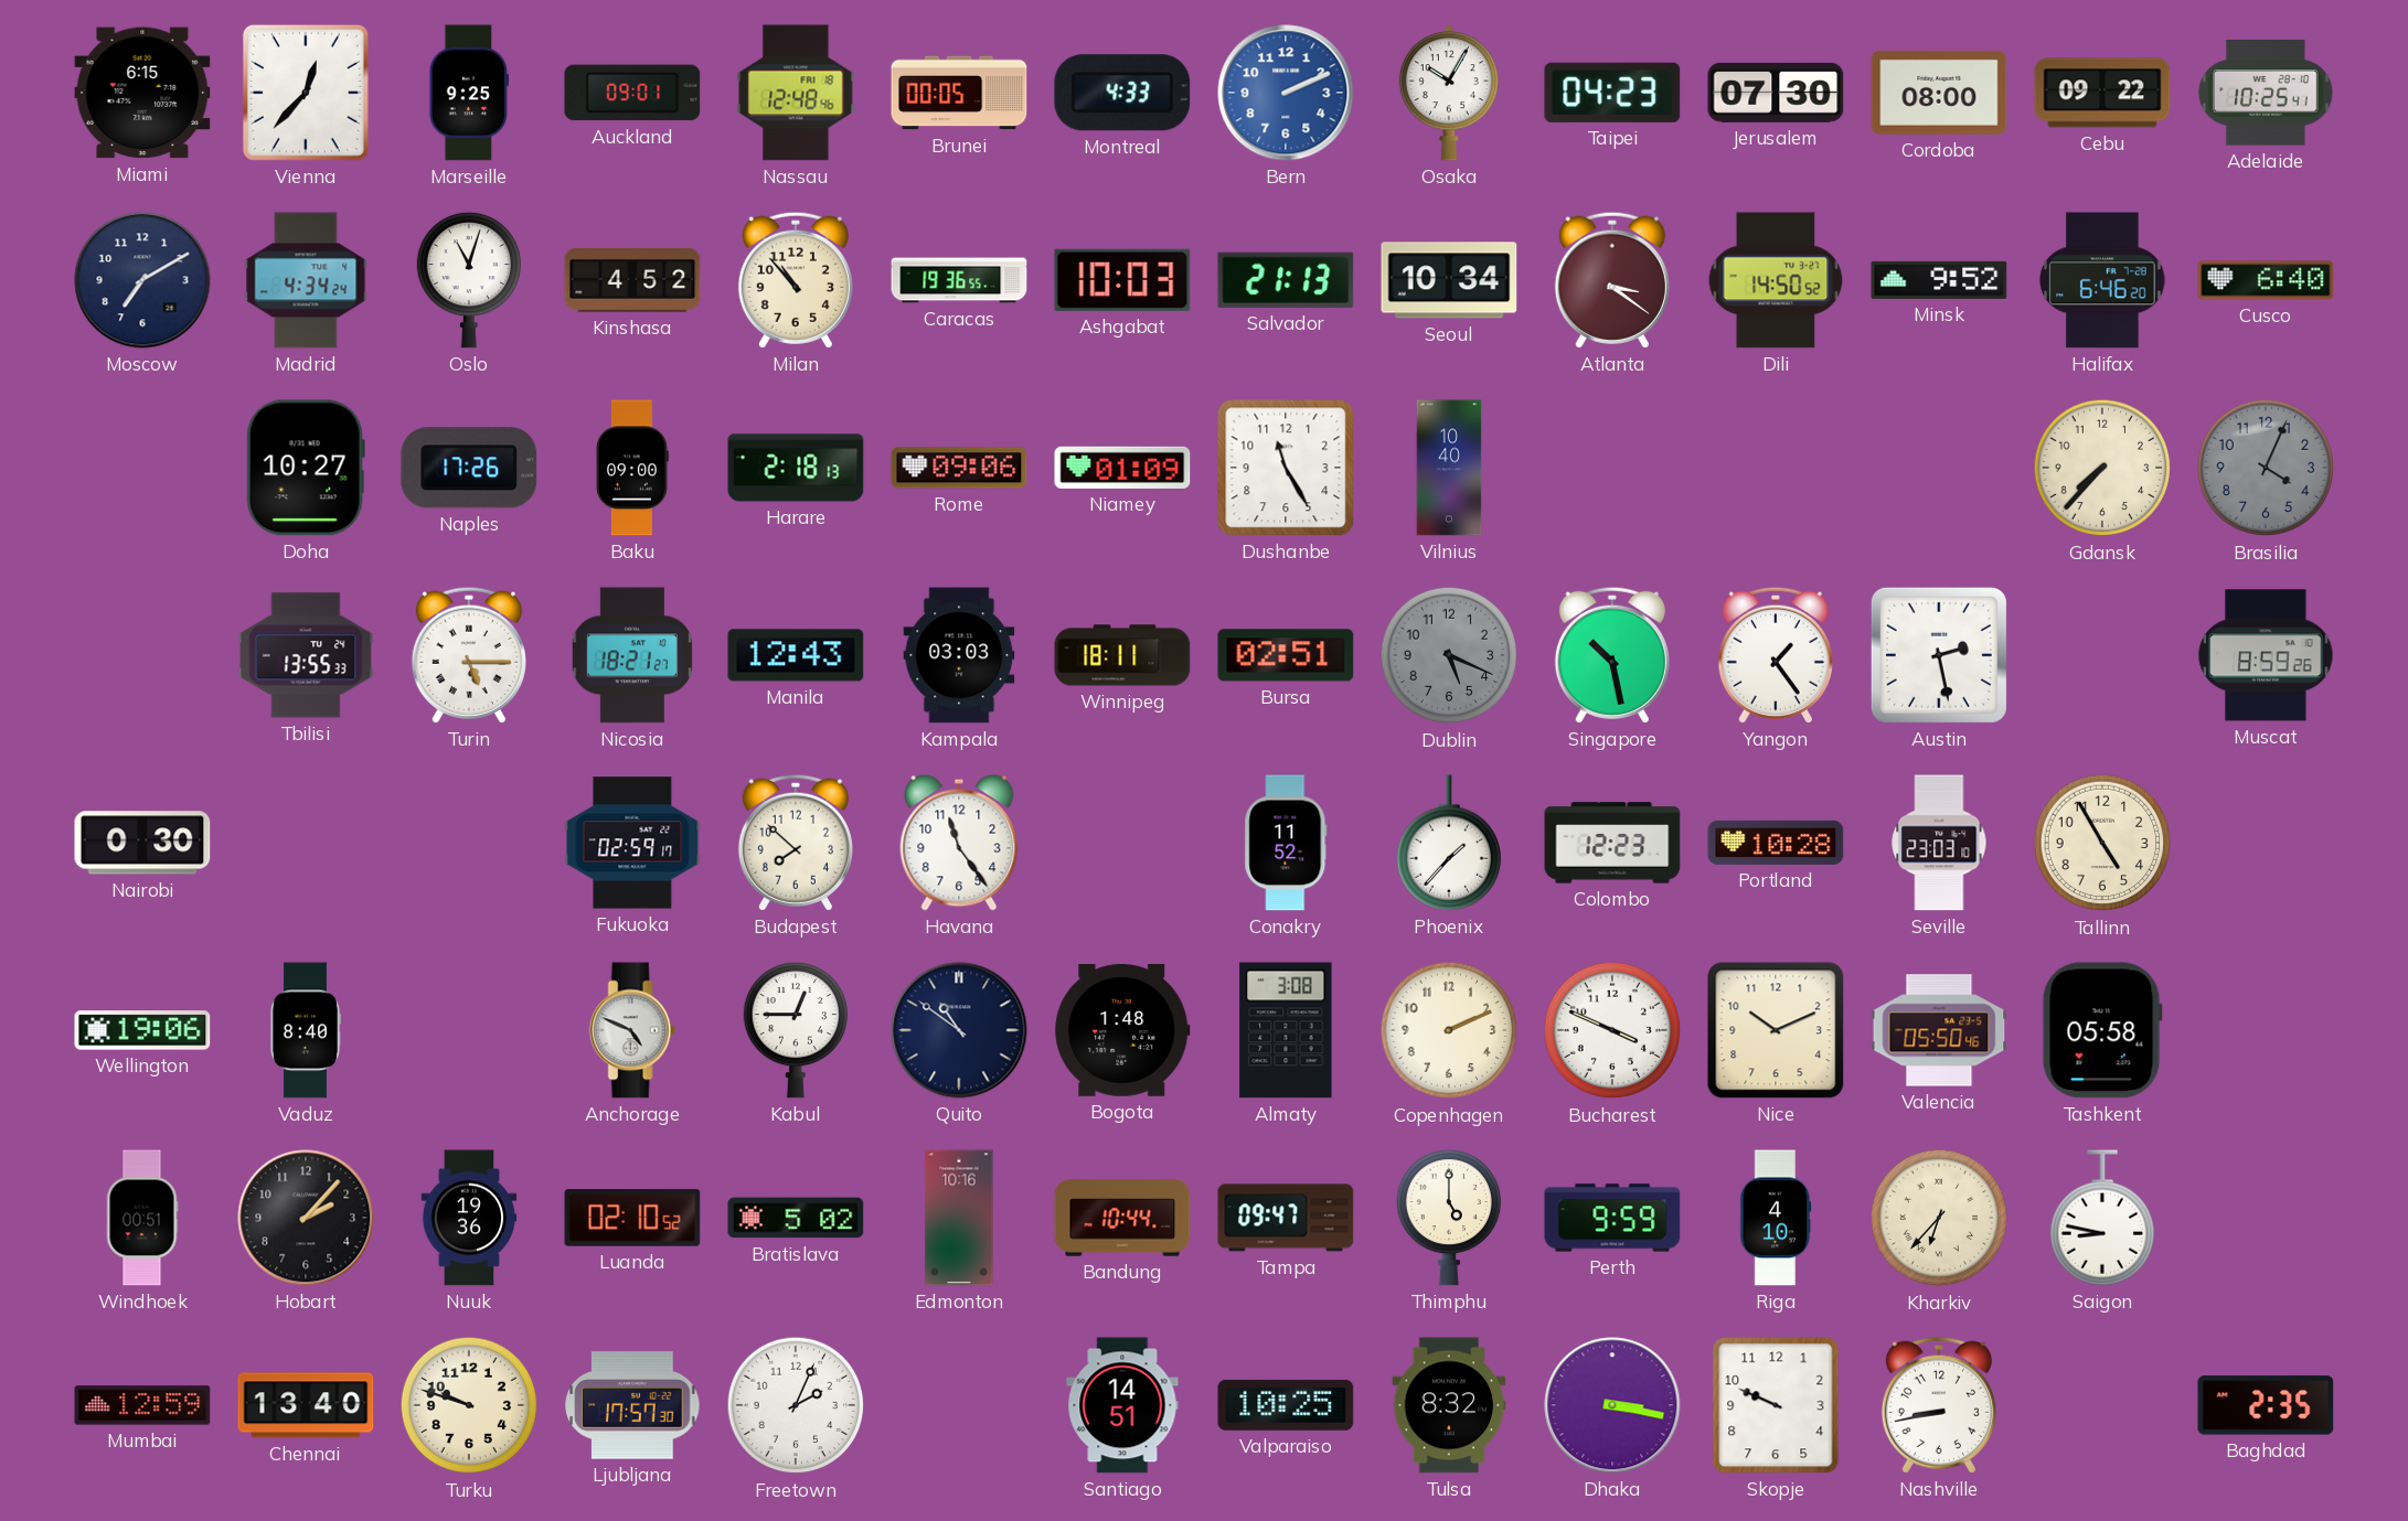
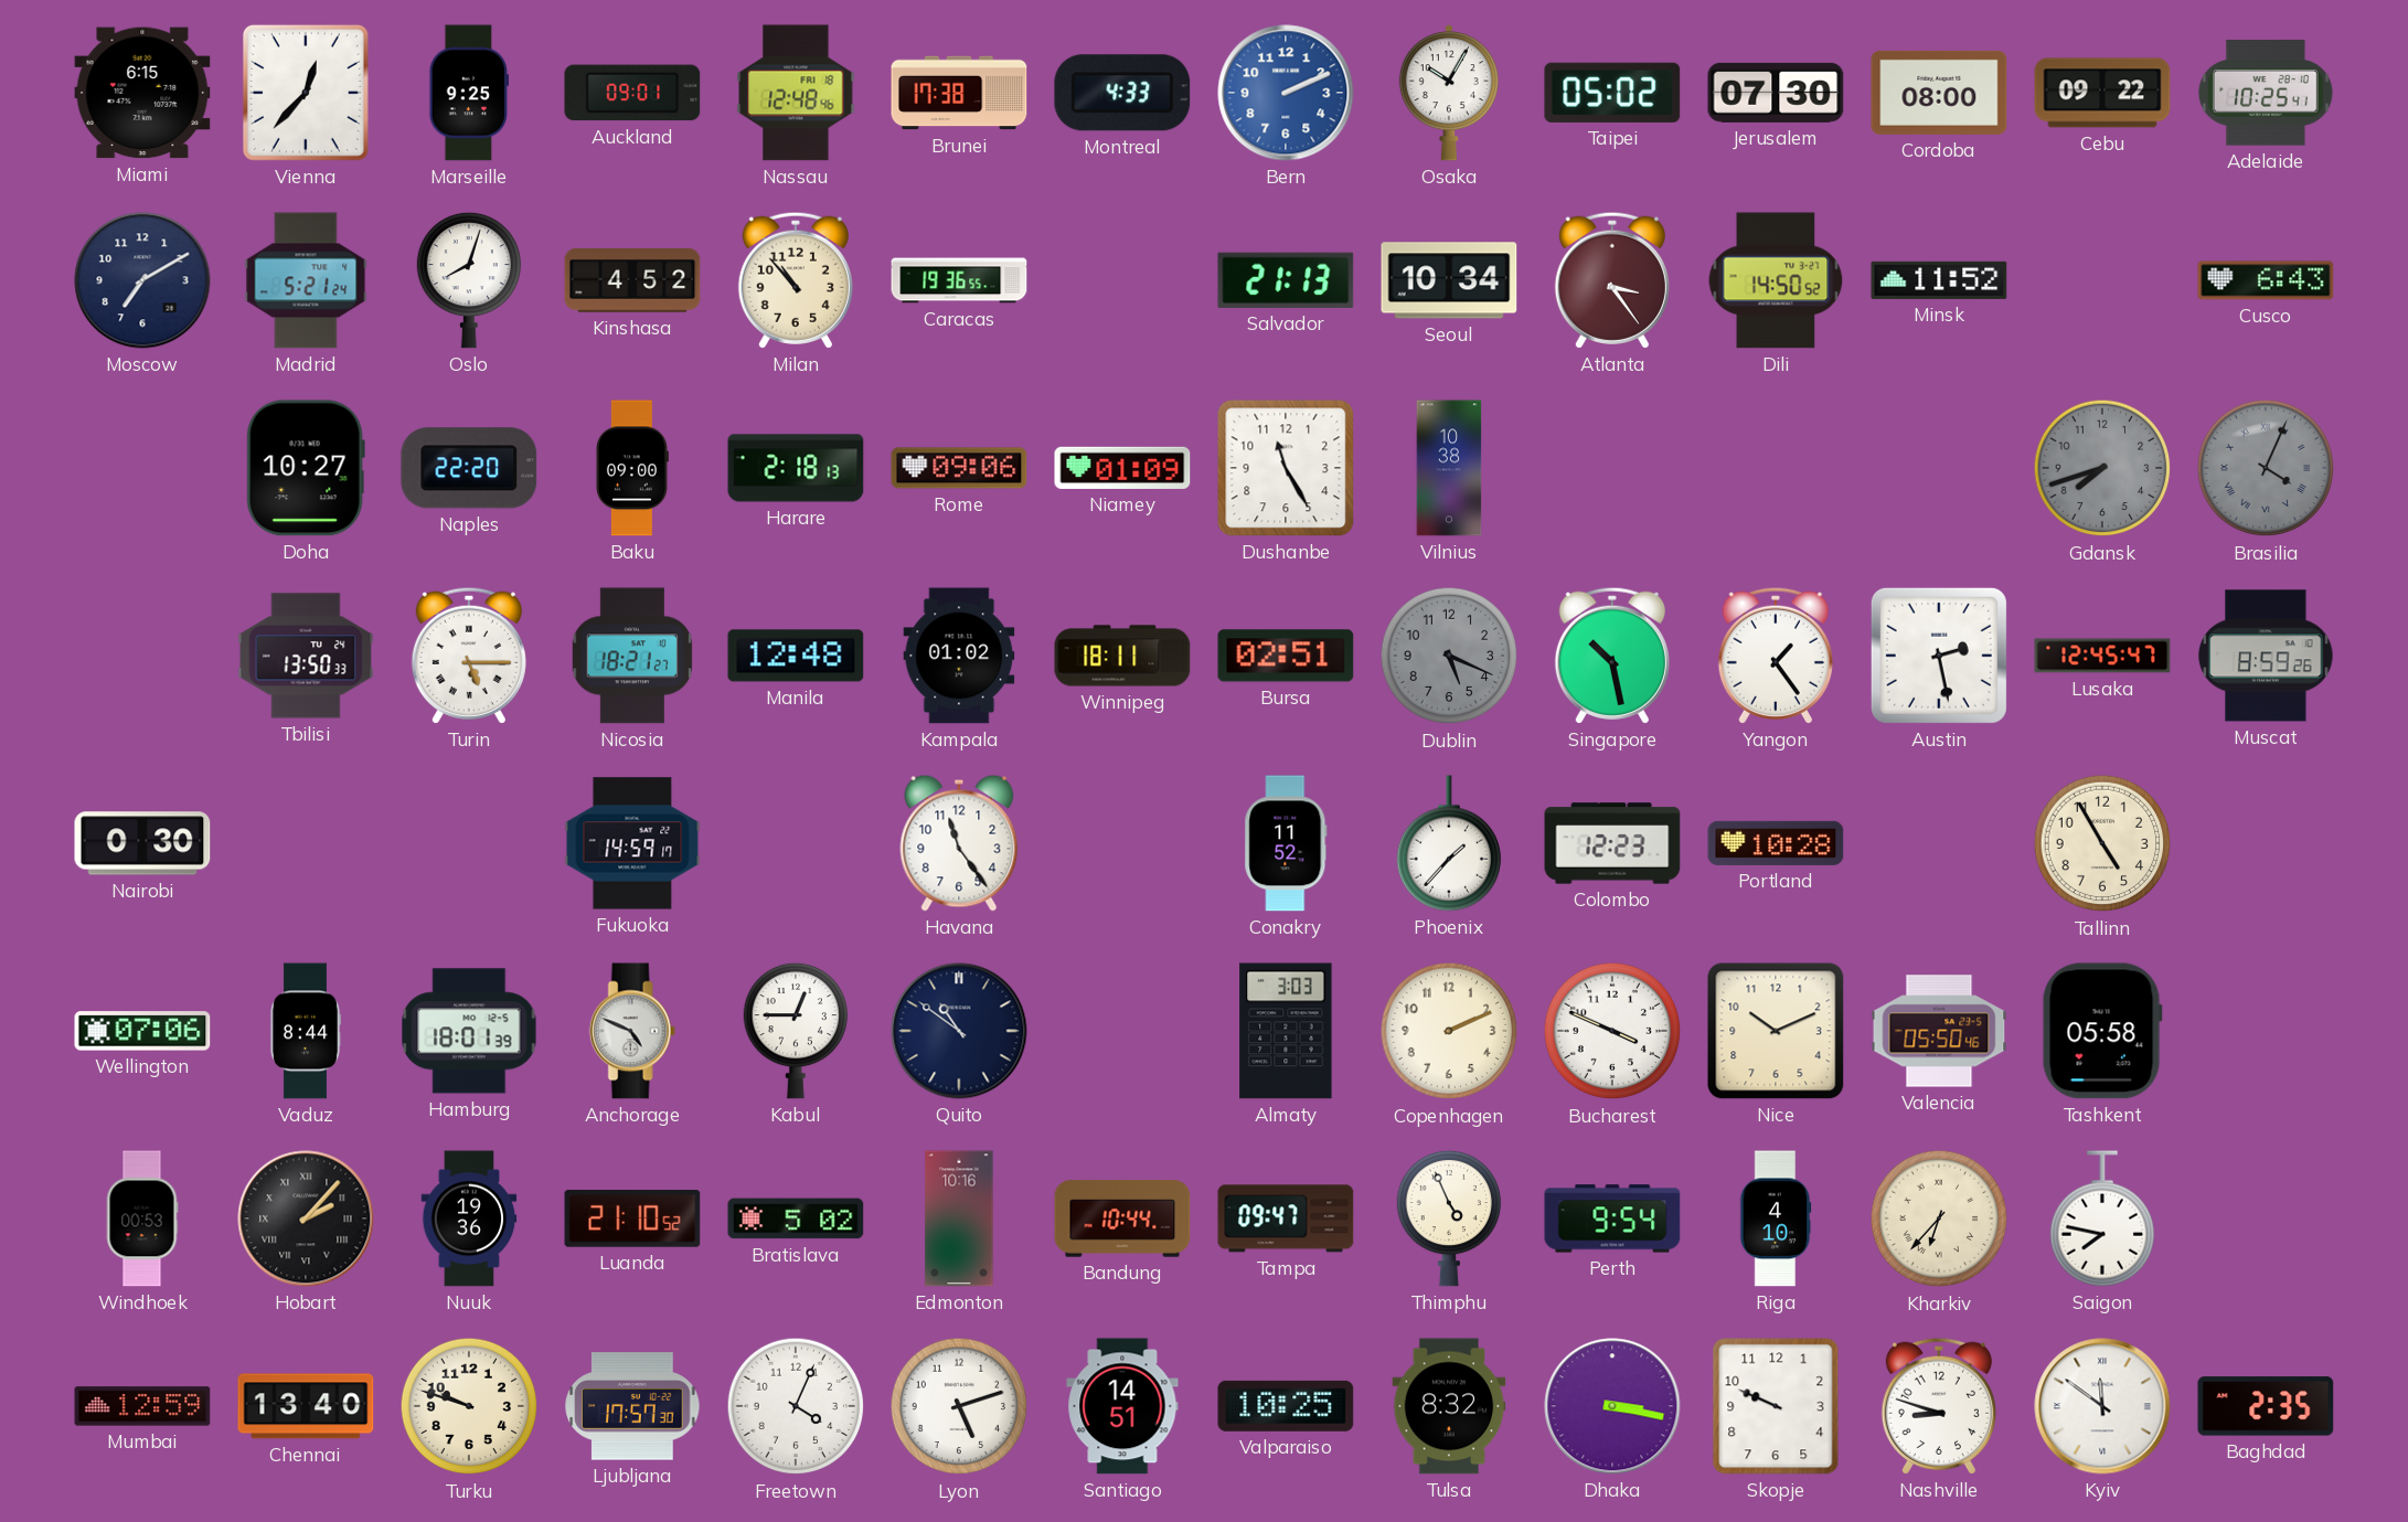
Brunei: 00:05 -> 17:38 (959, 93)
Taipei: 04:23 -> 05:02 (1612, 93)
Madrid: 4:34 -> 5:21 (306, 280)
Oslo: 11:03 -> 8:03 (468, 280)
Ashgabat: 10:03 -> none (1122, 280)
Atlanta: 3:21 -> 3:24 (1612, 280)
Minsk: 9:52 -> 11:52 (1939, 280)
Halifax: 6:46 -> none (2102, 280)
Cusco: 6:40 -> 6:43 (2266, 280)
Naples: 17:26 -> 22:20 (469, 468)
Vilnius: 10:40 -> 10:38 (1449, 468)
Gdansk: 7:37 -> 7:42 (2102, 468)
Gdansk dial: cream -> grey (2102, 468)
Brasilia numerals: Arabic -> Roman (2266, 468)
Tbilisi: 13:55 -> 13:50 (306, 656)
Manila: 12:43 -> 12:48 (796, 656)
Kampala: 03:03 -> 01:02 (959, 656)
Lusaka: none -> 12:45 (2102, 656)
Fukuoka: 02:59 -> 14:59 (632, 843)
Budapest: 7:52 -> none (796, 843)
Seville: 23:03 -> none (1939, 843)
Wellington: 19:06 -> 07:06 (142, 1031)
Vaduz: 8:40 -> 8:44 (305, 1031)
Hamburg: none -> 18:01 (469, 1031)
Bogota: 1:48 -> none (1122, 1031)
Almaty: 3:08 -> 3:03 (1286, 1031)
Windhoek: 00:51 -> 00:53 (142, 1218)
Hobart numerals: Arabic -> Roman (306, 1218)
Luanda: 02:10 -> 21:10 (632, 1218)
Thimphu: 5:00 -> 4:56 (1448, 1218)
Perth: 9:59 -> 9:54 (1612, 1218)
Saigon: 8:47 -> 7:47 (2101, 1218)
Freetown: 2:04 -> 4:04 (796, 1406)
Lyon: none -> 5:12 (959, 1406)
Nashville: 8:43 -> 8:48 (1939, 1406)
Kyiv: none -> 11:51 (2102, 1406)
